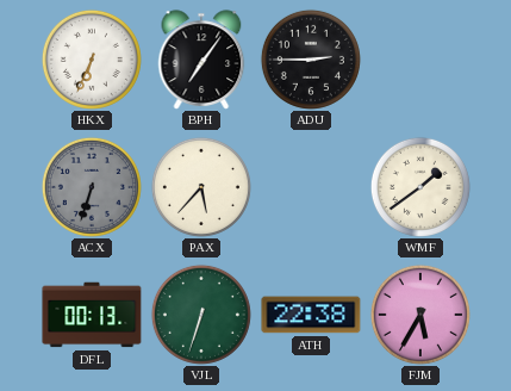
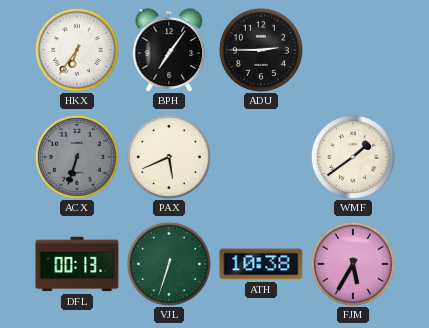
HKX: 6:34 -> 6:36 (77, 50)
PAX: 5:37 -> 5:41 (169, 157)
ATH: 22:38 -> 10:38 (261, 264)
